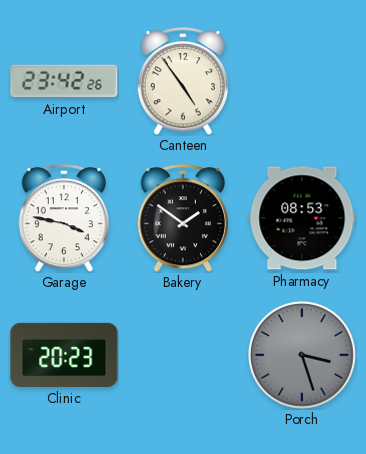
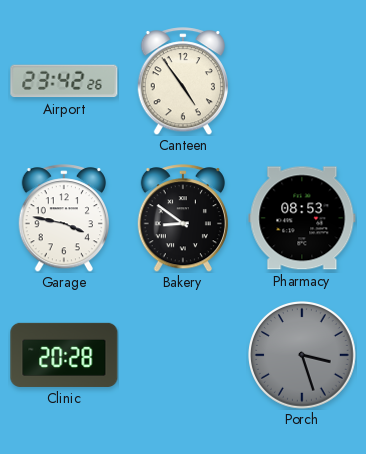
Bakery: 1:51 -> 8:51 (182, 218)
Clinic: 20:23 -> 20:28 (64, 355)
